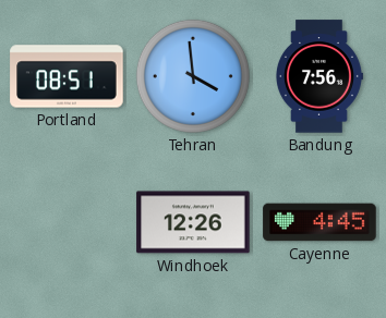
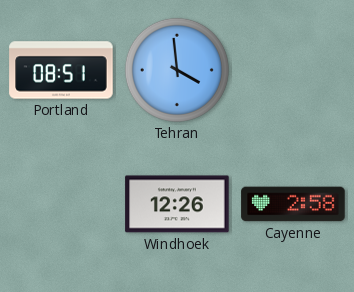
Bandung: 7:56 -> none (319, 76)
Cayenne: 4:45 -> 2:58 (293, 204)
